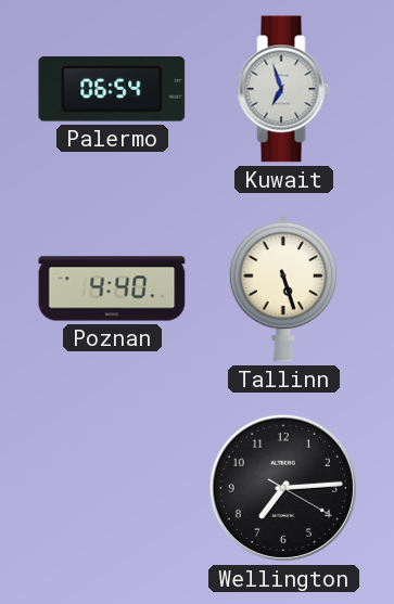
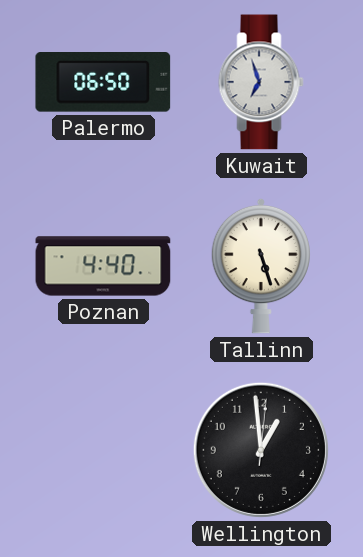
Palermo: 06:54 -> 06:50 (103, 83)
Wellington: 7:14 -> 12:59 (261, 450)
